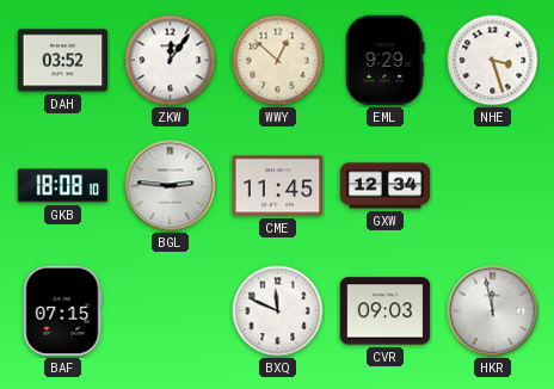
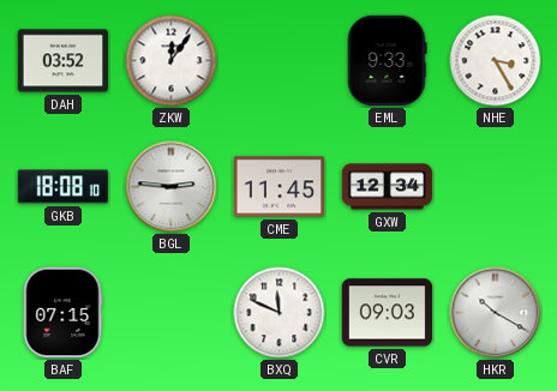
WWY: 12:52 -> none (278, 61)
EML: 9:29 -> 9:33 (388, 61)
NHE: 3:27 -> 3:25 (496, 61)
HKR: 11:58 -> 10:20 (496, 313)
